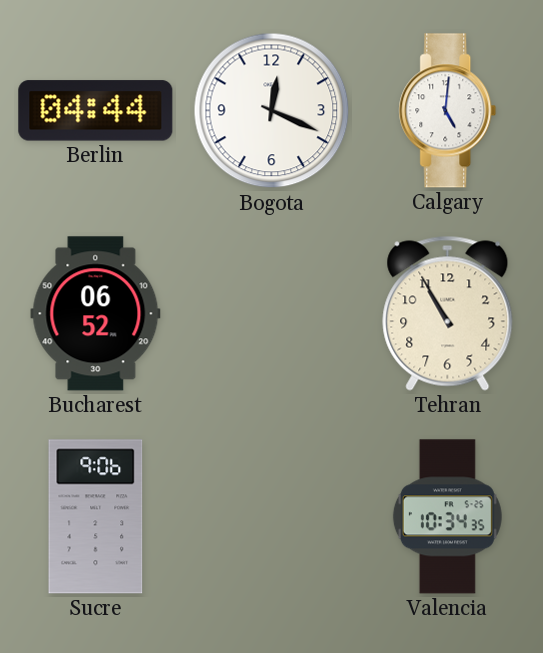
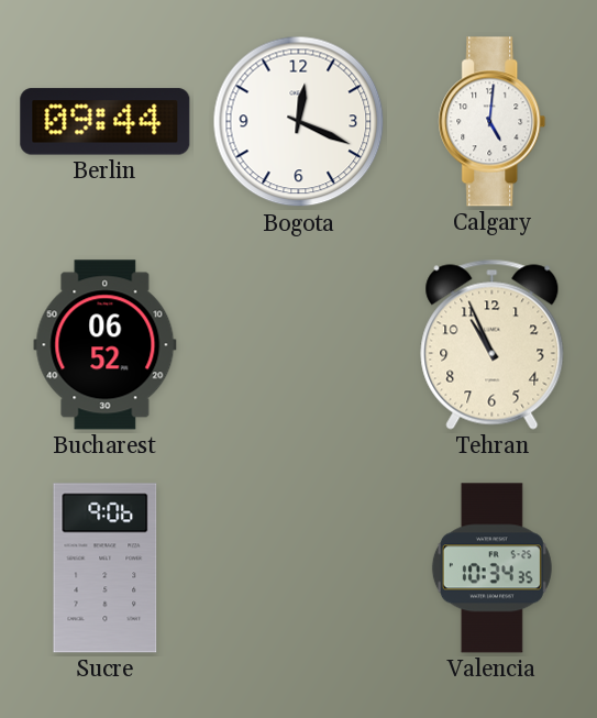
Berlin: 04:44 -> 09:44 (106, 122)
Tehran: 10:55 -> 10:56 (493, 344)
